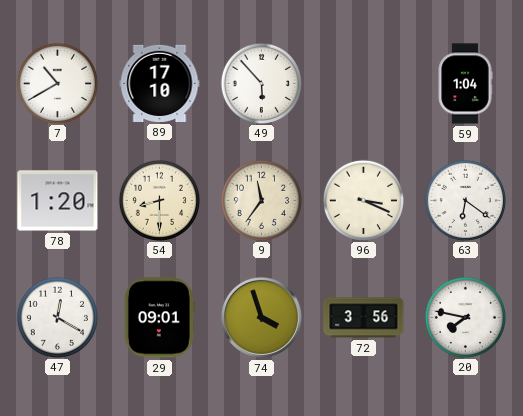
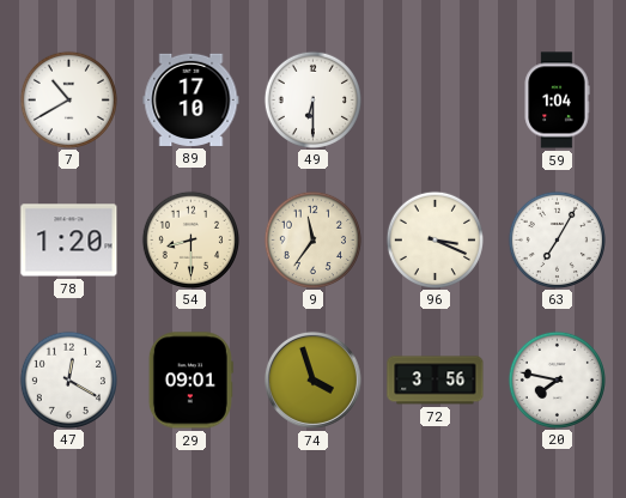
49: 5:53 -> 6:30 (312, 99)
63: 6:21 -> 7:05 (557, 239)
